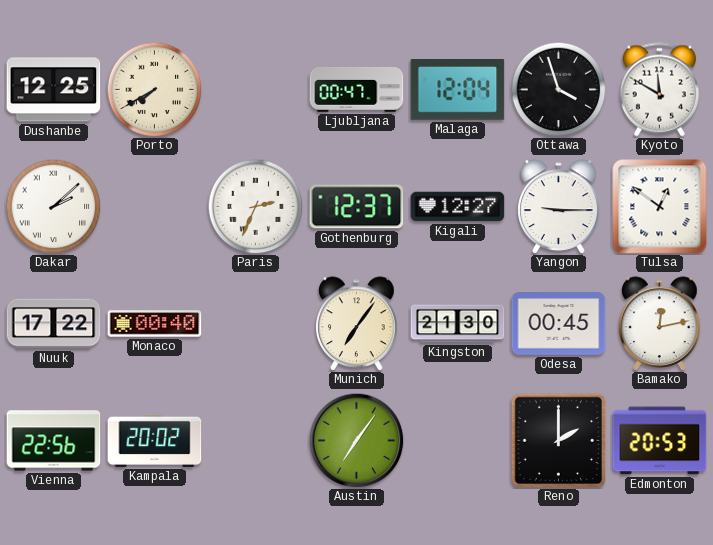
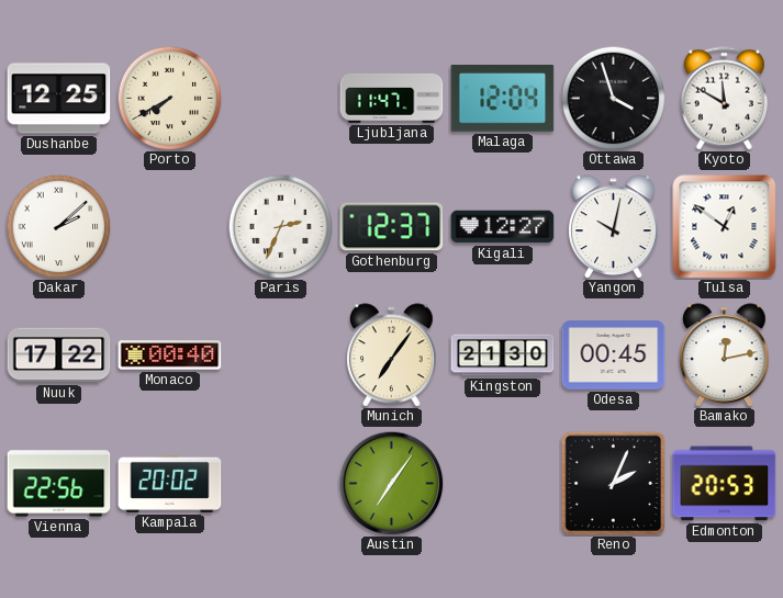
Ljubljana: 00:47 -> 11:47 (392, 98)
Yangon: 9:15 -> 10:02 (614, 227)
Reno: 2:00 -> 2:04 (613, 483)
